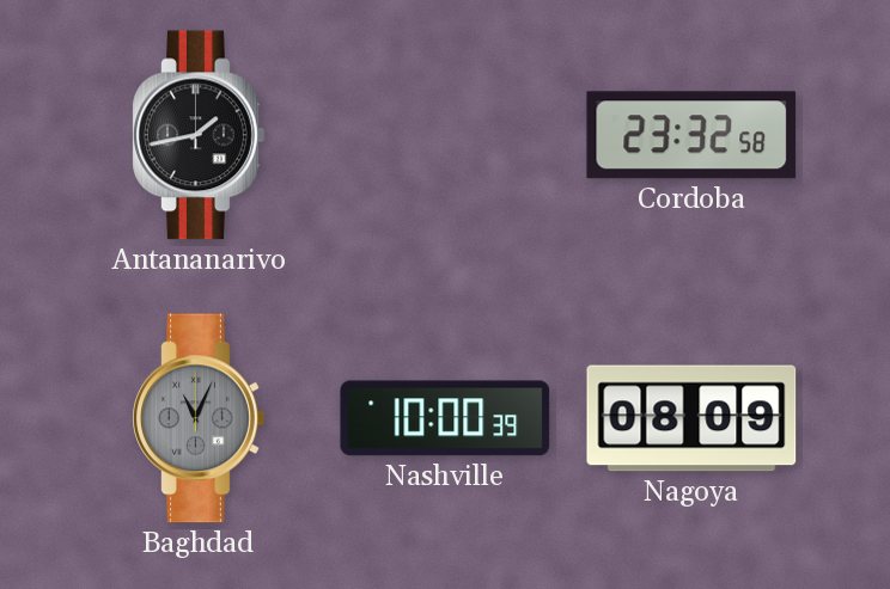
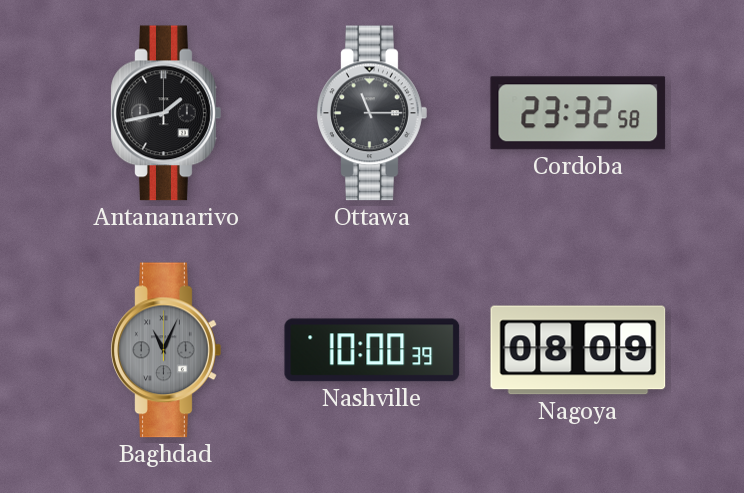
Ottawa: none -> 11:15 (372, 113)
